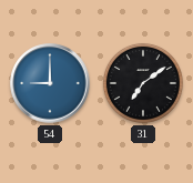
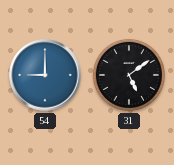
31: 7:09 -> 5:09 (129, 75)
